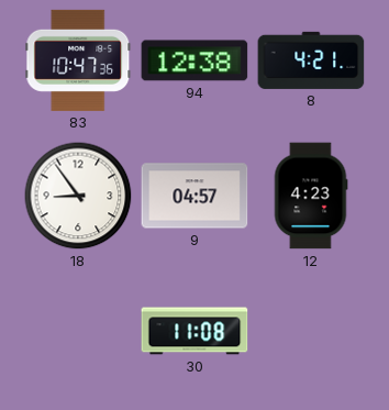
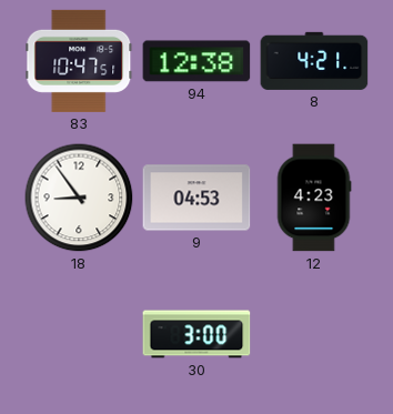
83: 10:47:36 -> 10:47:51 (79, 61)
9: 04:57 -> 04:53 (196, 198)
30: 11:08 -> 3:00 (196, 334)
